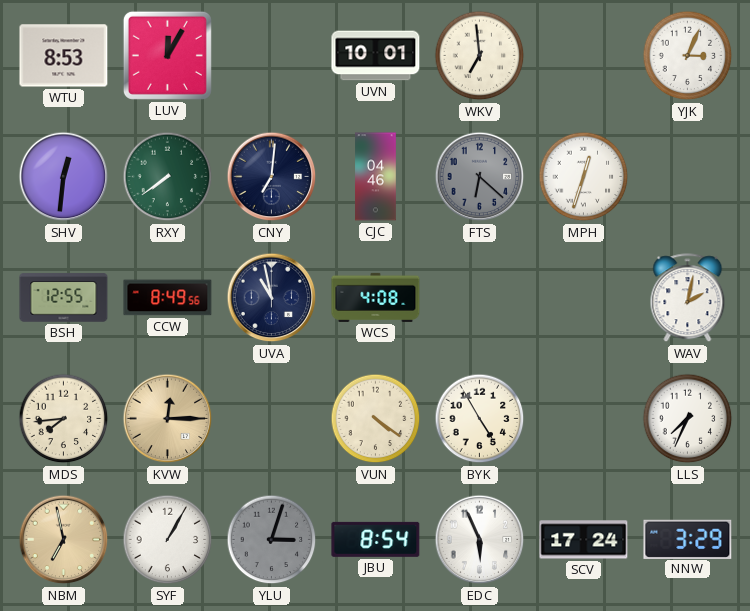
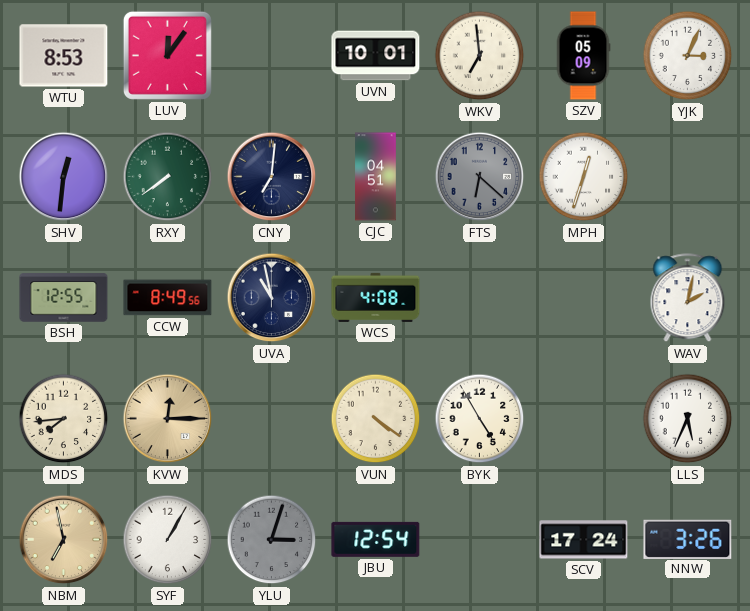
LUV: 12:05 -> 12:06 (167, 55)
SZV: none -> 05:09 (583, 56)
CJC: 04:46 -> 04:51 (376, 177)
LLS: 7:34 -> 5:34 (688, 419)
JBU: 8:54 -> 12:54 (376, 539)
EDC: 5:56 -> none (480, 540)
NNW: 3:29 -> 3:26 (688, 539)
